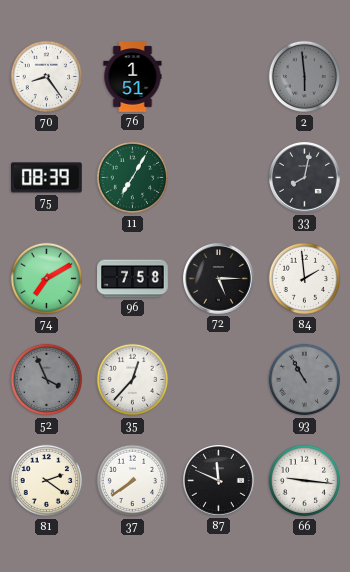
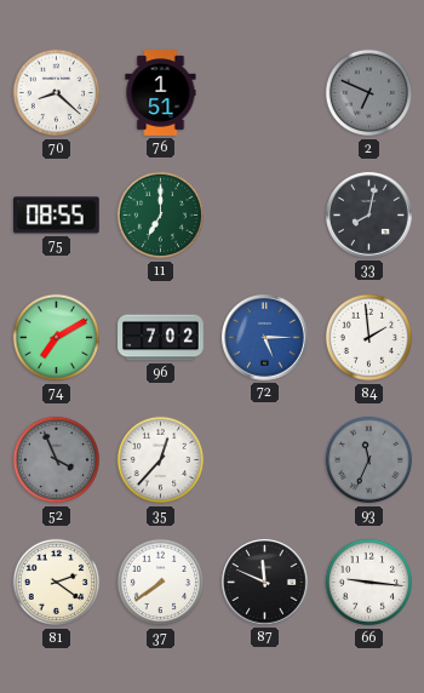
70: 8:24 -> 8:22 (57, 93)
2: 5:59 -> 6:49 (369, 93)
75: 08:39 -> 08:55 (57, 216)
11: 7:05 -> 7:00 (161, 216)
96: 7:58 -> 7:02 (161, 338)
72 dial: black -> blue (265, 338)
93: 10:55 -> 11:34 (369, 460)
